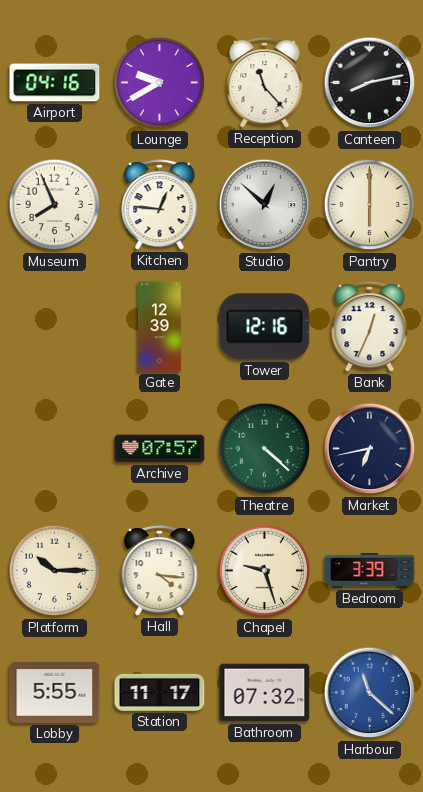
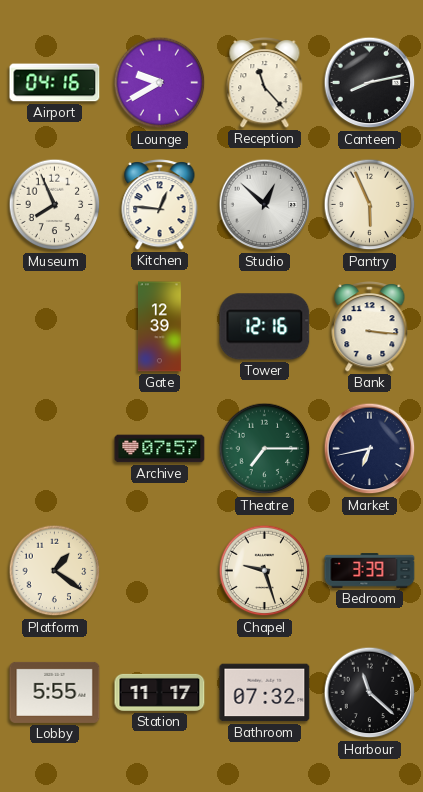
Pantry: 6:00 -> 5:56 (370, 205)
Bank: 12:34 -> 3:16 (370, 327)
Theatre: 4:22 -> 7:15 (265, 449)
Platform: 10:15 -> 1:21 (55, 571)
Hall: 4:16 -> none (160, 571)
Harbour dial: blue -> black (370, 693)
